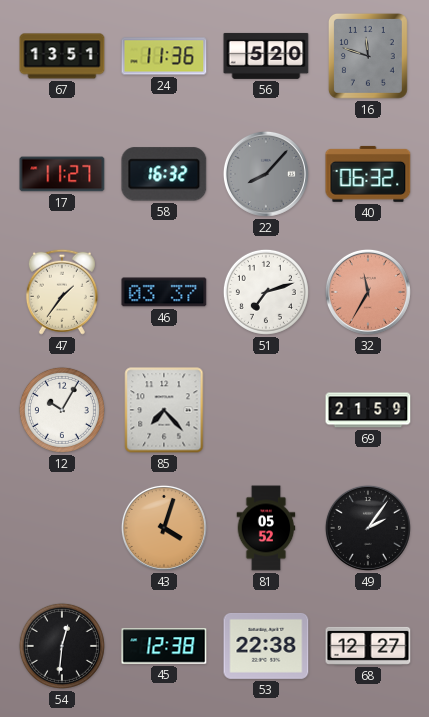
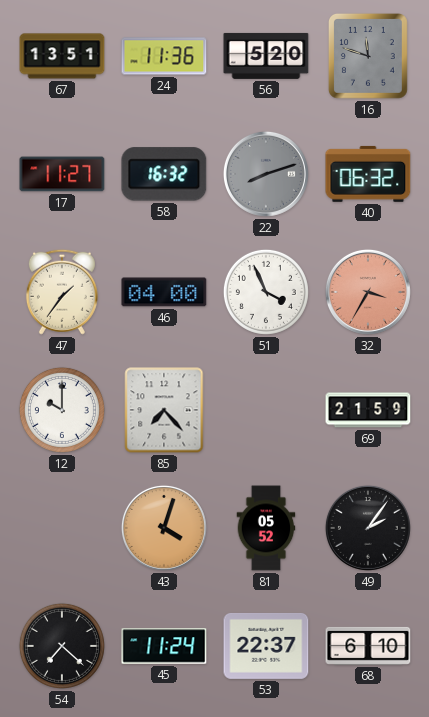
22: 8:07 -> 8:12 (266, 174)
46: 03:37 -> 04:00 (164, 292)
51: 7:12 -> 3:56 (266, 292)
32: 11:35 -> 3:35 (368, 292)
12: 10:05 -> 10:00 (62, 410)
54: 12:31 -> 7:22 (62, 646)
45: 12:38 -> 11:24 (164, 646)
53: 22:38 -> 22:37 (266, 646)
68: 12:27 -> 6:10 (368, 646)
